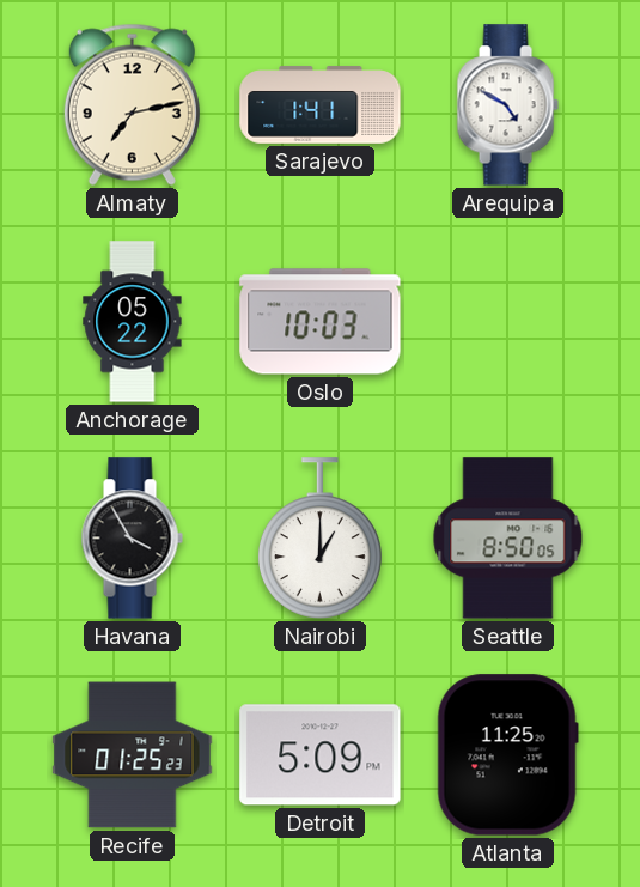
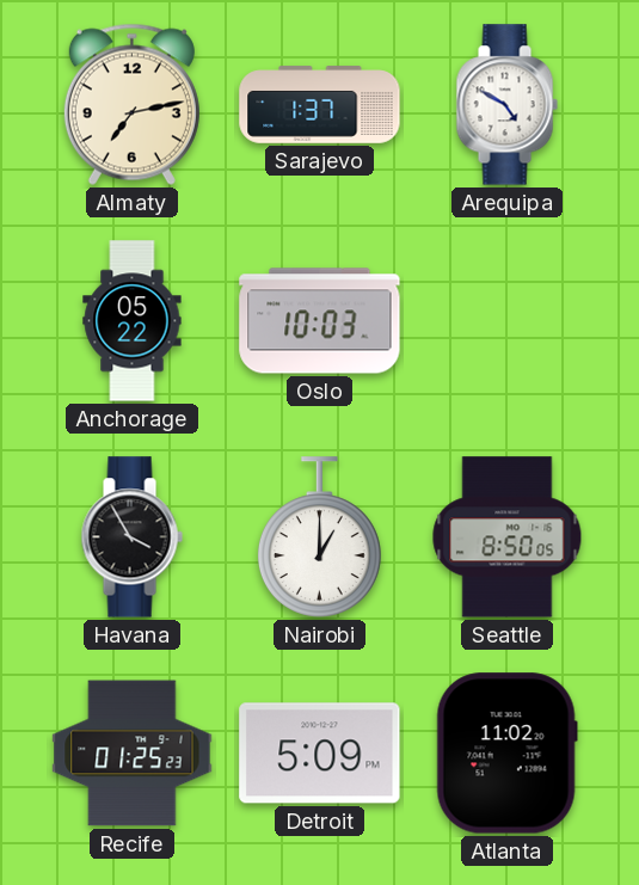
Sarajevo: 1:41 -> 1:37 (320, 105)
Atlanta: 11:25 -> 11:02 (506, 754)
